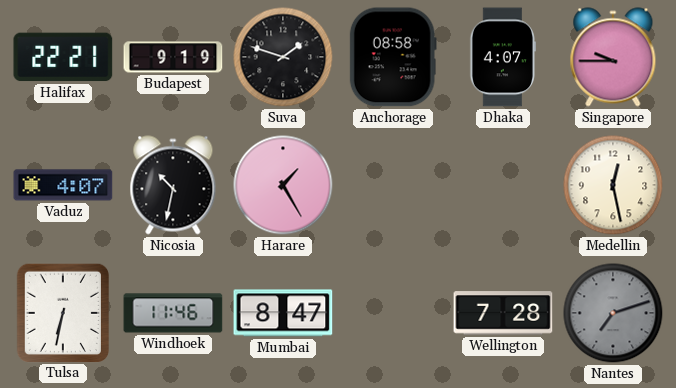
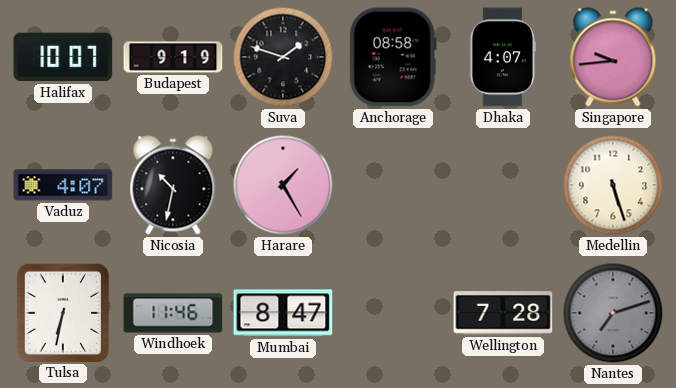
Halifax: 22:21 -> 10:07 (63, 57)
Singapore: 9:45 -> 9:44 (613, 57)
Medellin: 12:28 -> 5:27 (613, 185)
